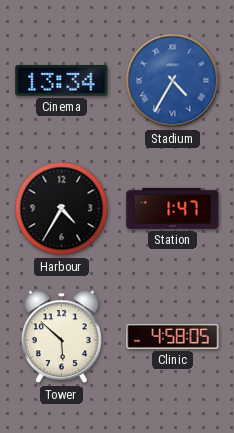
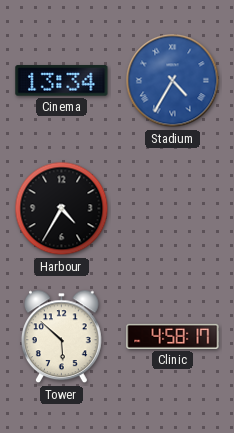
Station: 1:47 -> none (173, 208)
Clinic: 4:58:05 -> 4:58:17 (173, 336)
